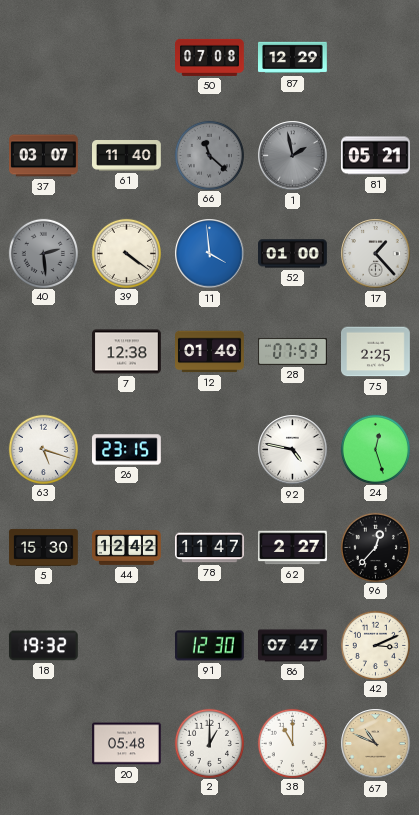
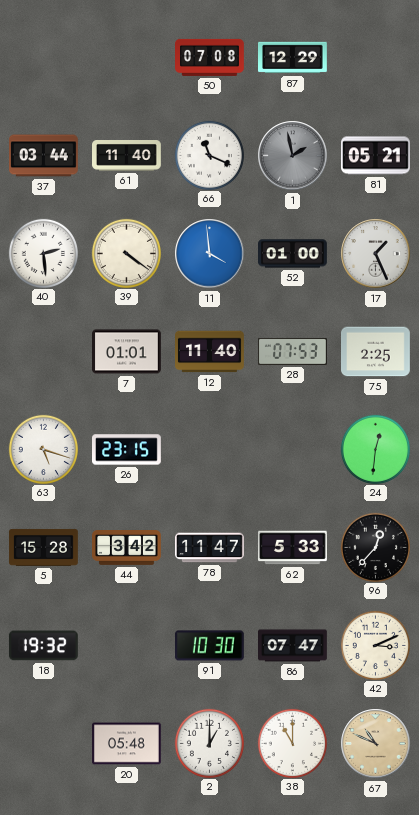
37: 03:07 -> 03:44 (44, 156)
66: 11:22 -> 11:19 (209, 155)
66 dial: grey -> white (209, 155)
40 dial: grey -> white (43, 253)
17: 1:23 -> 1:26 (376, 254)
7: 12:38 -> 01:01 (127, 352)
12: 01:40 -> 11:40 (210, 352)
92: 4:47 -> none (293, 450)
24: 12:27 -> 12:31 (375, 449)
5: 15:30 -> 15:28 (44, 547)
44: 12:42 -> 3:42 (127, 548)
62: 2:27 -> 5:33 (293, 548)
91: 12:30 -> 10:30 (209, 646)
